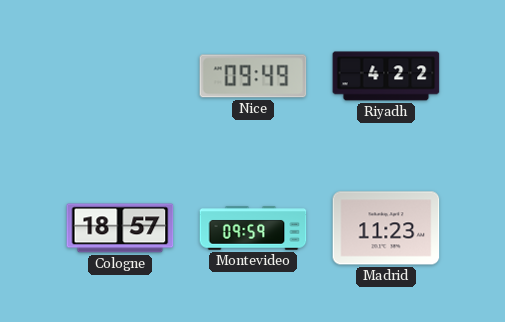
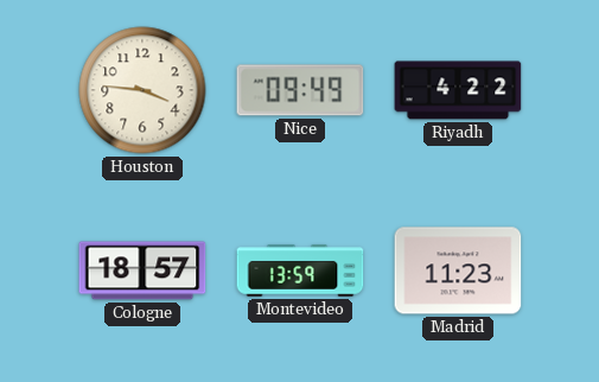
Houston: none -> 3:46 (142, 90)
Montevideo: 09:59 -> 13:59 (300, 270)
